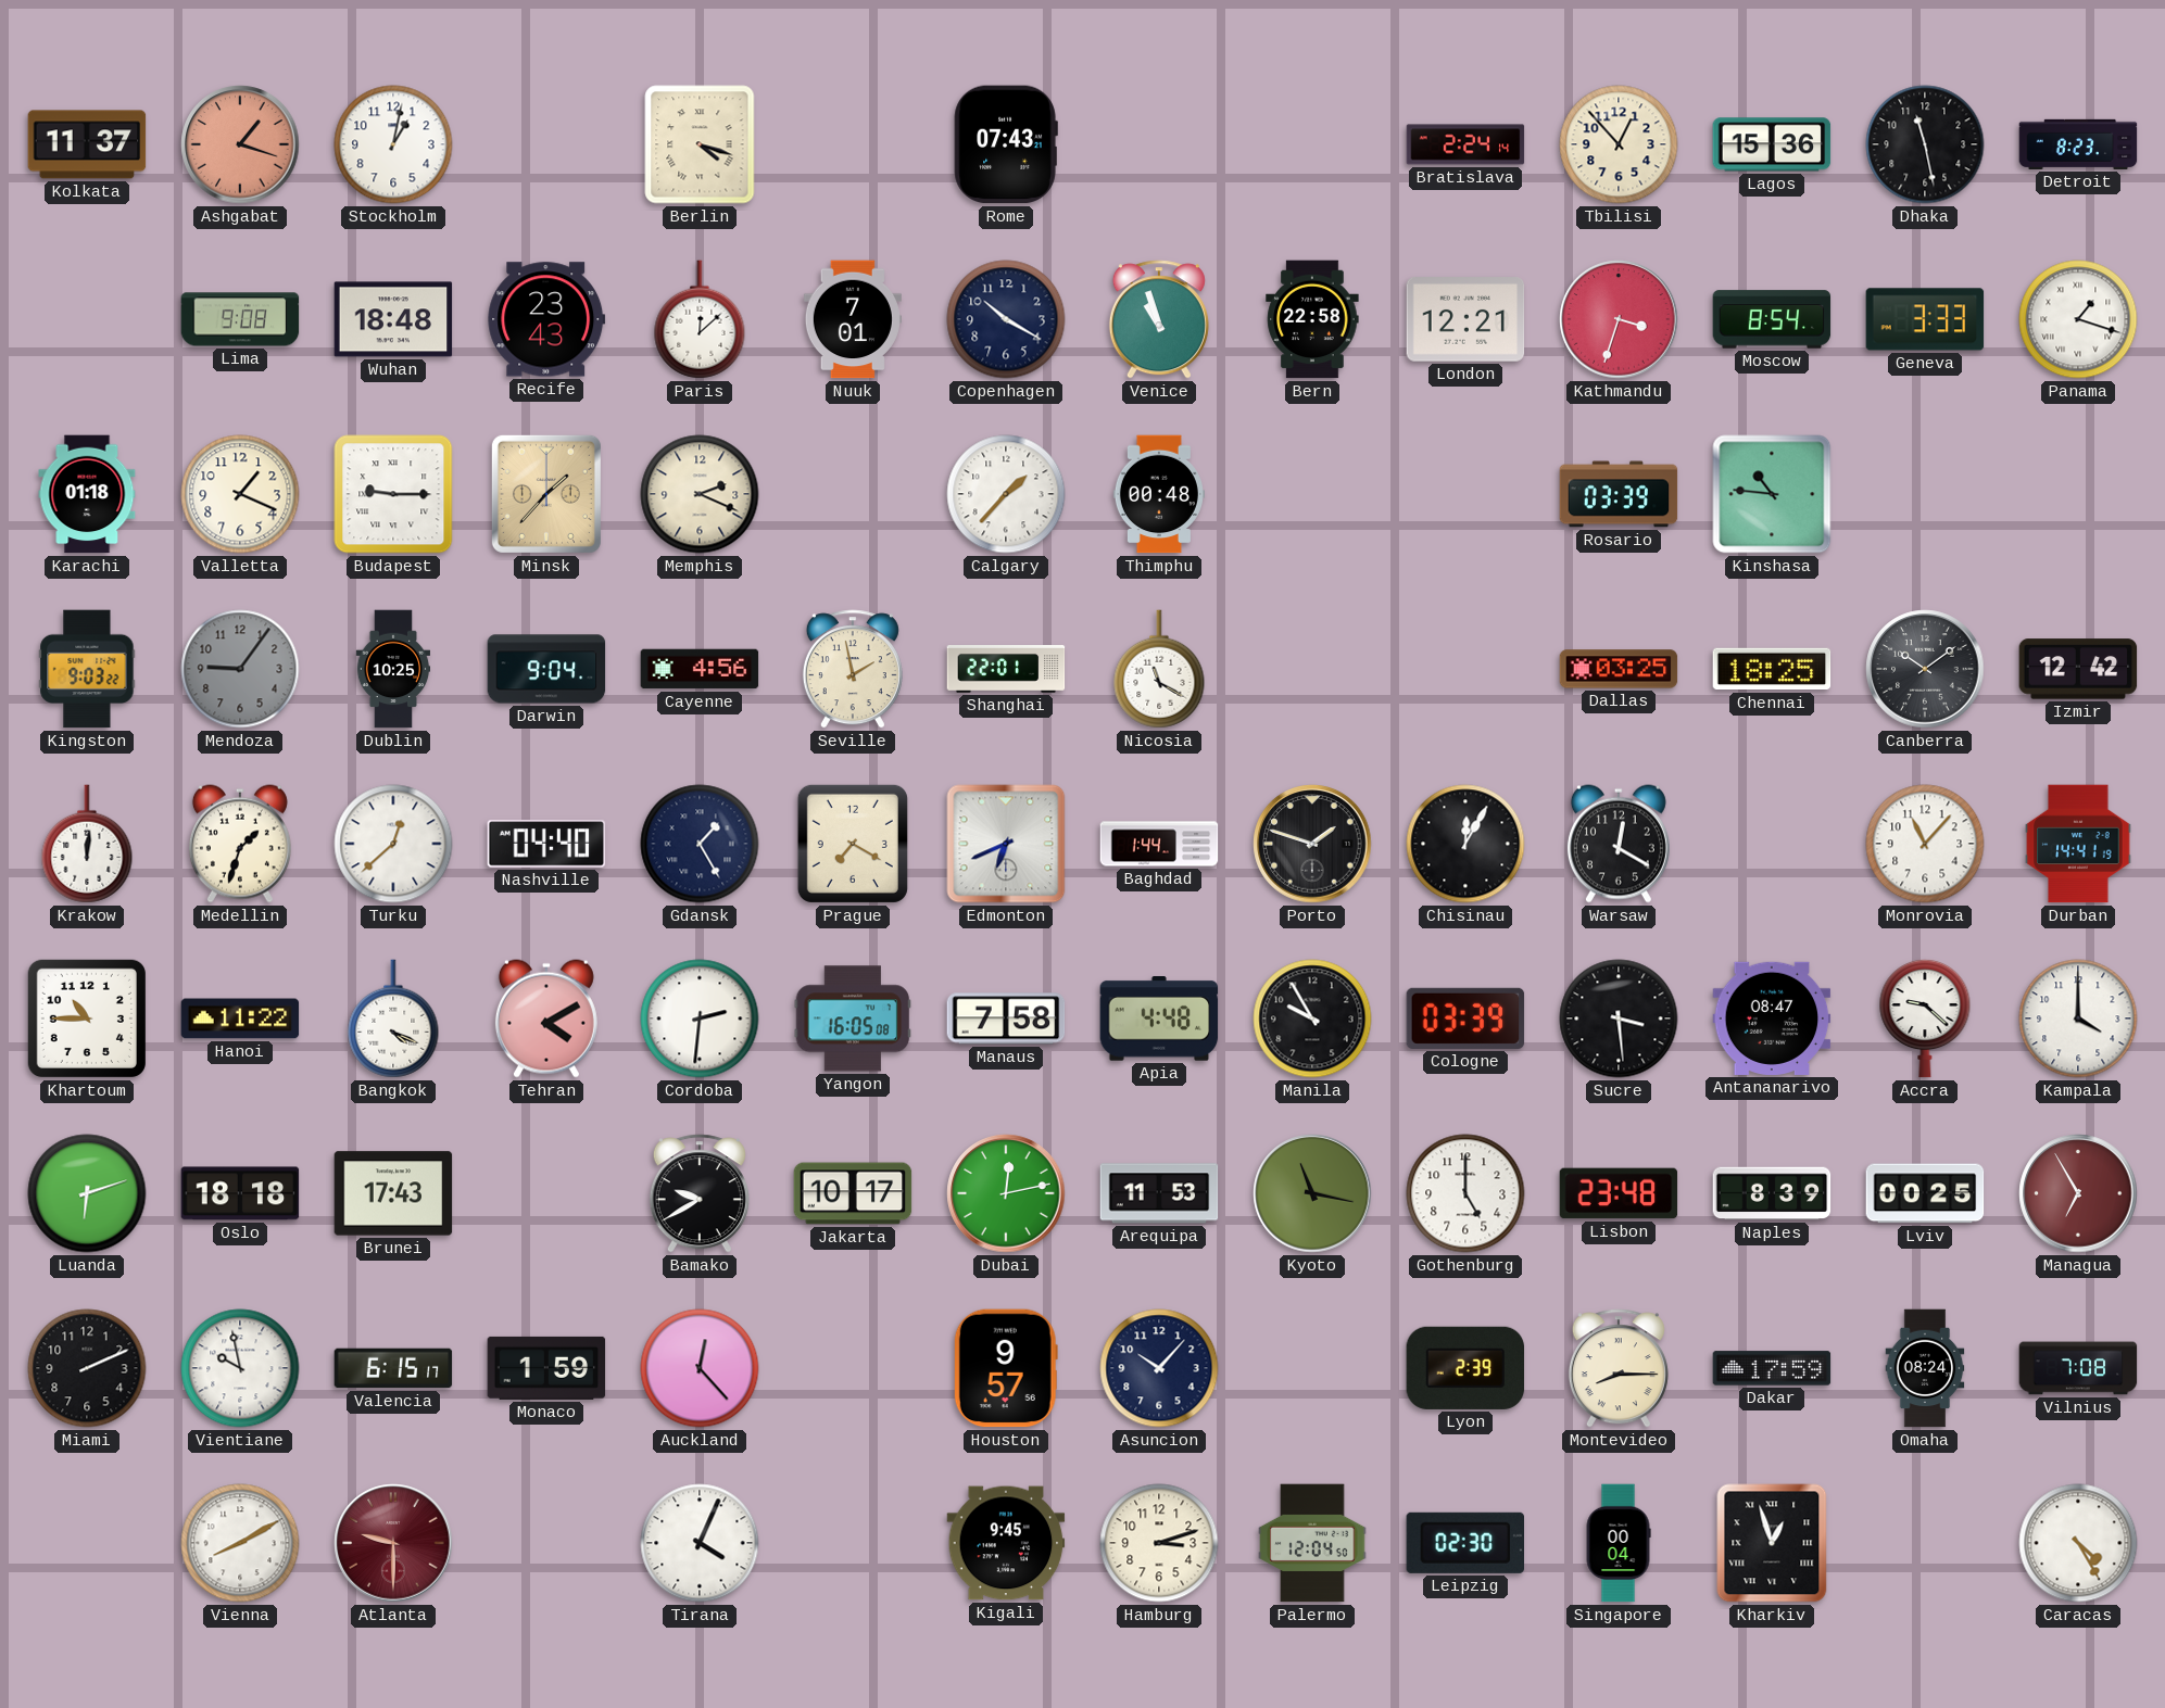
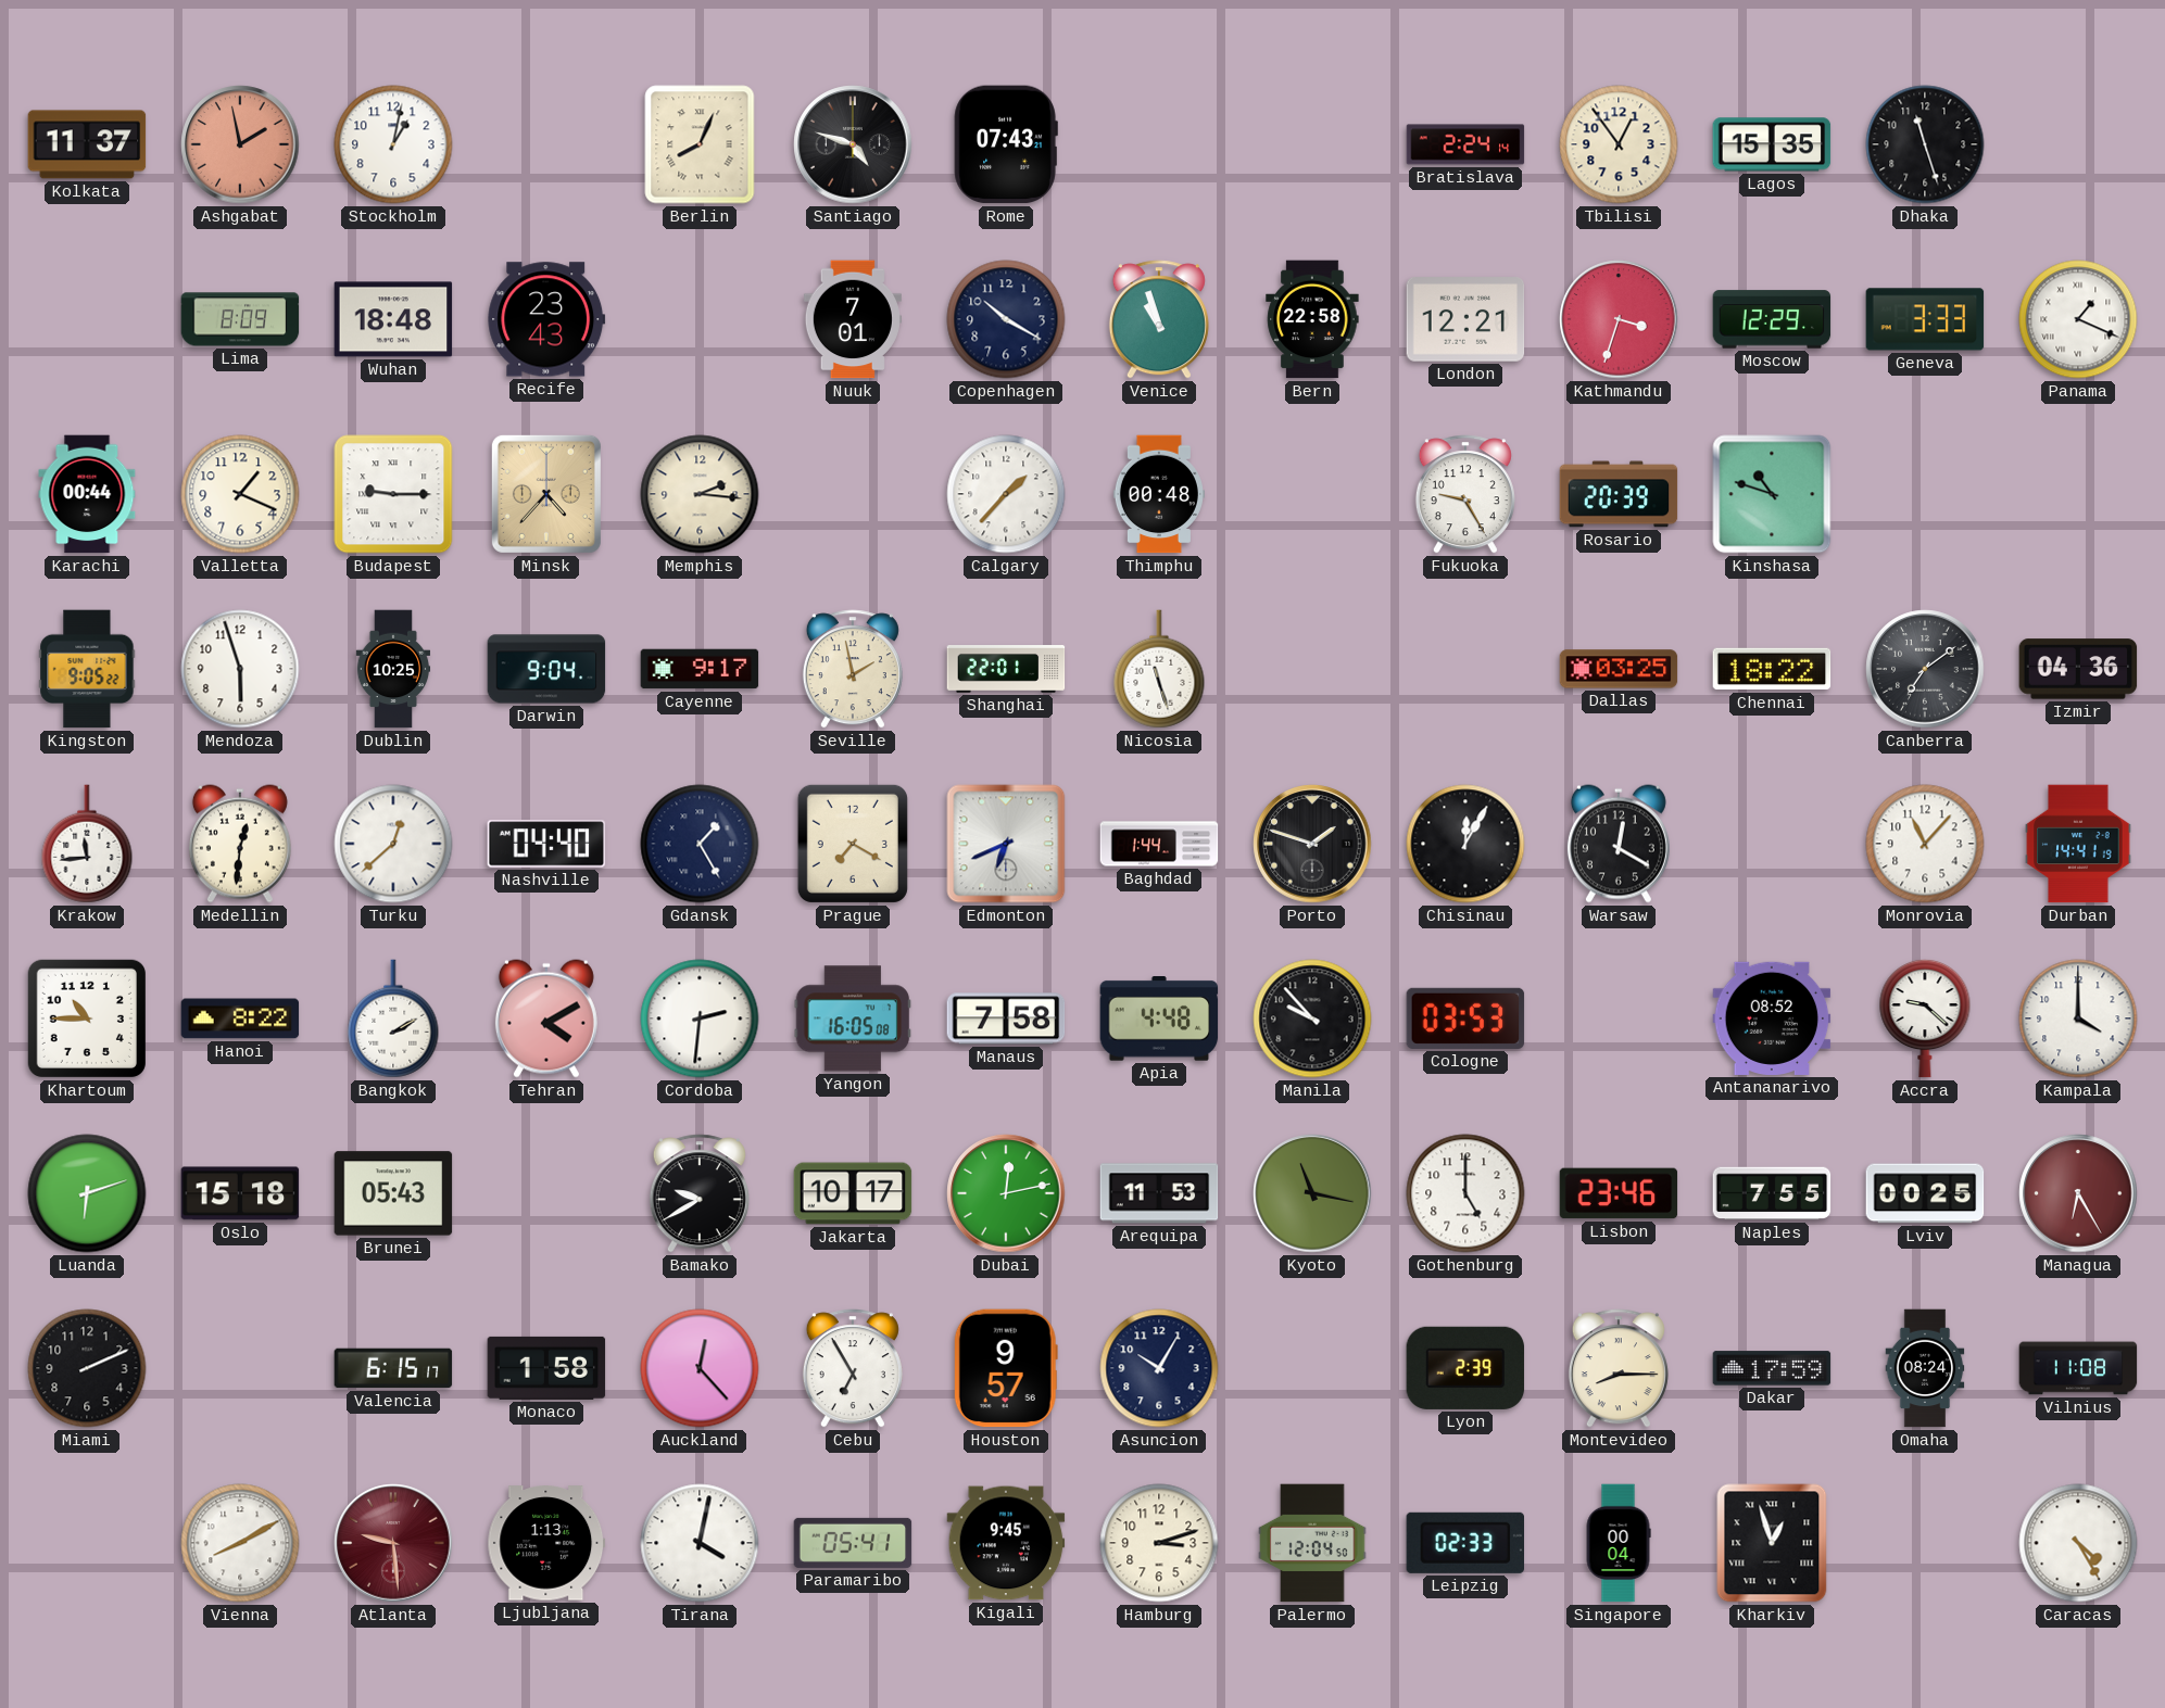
Ashgabat: 1:18 -> 1:58 (240, 144)
Berlin: 4:18 -> 8:04 (700, 144)
Santiago: none -> 4:48 (853, 144)
Tbilisi: 12:53 -> 12:54 (1619, 144)
Lagos: 15:36 -> 15:35 (1772, 144)
Dhaka: 11:28 -> 11:27 (1925, 144)
Detroit: 8:23 -> none (2078, 144)
Lima: 9:08 -> 8:09 (240, 319)
Paris: 12:08 -> none (700, 319)
Moscow: 8:54 -> 12:29 (1772, 319)
Panama: 1:18 -> 1:19 (2078, 319)
Karachi: 01:18 -> 00:44 (87, 494)
Minsk: 1:37 -> 4:37 (546, 494)
Memphis: 2:19 -> 2:16 (700, 494)
Fukuoka: none -> 9:25 (1465, 494)
Rosario: 03:39 -> 20:39 (1619, 494)
Kinshasa: 10:46 -> 10:48 (1772, 494)
Kingston: 9:03 -> 9:05 (87, 669)
Mendoza: 9:06 -> 5:57 (240, 669)
Mendoza dial: grey -> white (240, 669)
Cayenne: 4:56 -> 9:17 (700, 669)
Nicosia: 11:20 -> 11:27 (1159, 669)
Chennai: 18:25 -> 18:22 (1772, 669)
Canberra: 10:09 -> 7:09 (1925, 669)
Izmir: 12:42 -> 04:36 (2078, 669)
Krakow: 12:01 -> 11:44 (87, 844)
Medellin: 1:33 -> 12:31 (240, 844)
Hanoi: 11:22 -> 8:22 (240, 1019)
Bangkok: 4:19 -> 2:10 (393, 1019)
Manila: 9:55 -> 9:53 (1312, 1019)
Cologne: 03:39 -> 03:53 (1465, 1019)
Sucre: 3:29 -> none (1619, 1019)
Antananarivo: 08:47 -> 08:52 (1772, 1019)
Oslo: 18:18 -> 15:18 (240, 1193)
Brunei: 17:43 -> 05:43 (393, 1193)
Lisbon: 23:48 -> 23:46 (1619, 1193)
Naples: 8:39 -> 7:55 (1772, 1193)
Managua: 6:55 -> 6:25 (2078, 1193)
Vientiane: 9:58 -> none (240, 1368)
Monaco: 1:59 -> 1:58 (546, 1368)
Cebu: none -> 6:55 (853, 1368)
Asuncion: 10:07 -> 10:05 (1159, 1368)
Vilnius: 7:08 -> 11:08 (2078, 1368)
Atlanta: 9:30 -> 9:29 (393, 1543)
Ljubljana: none -> 1:13 (546, 1543)
Tirana: 4:04 -> 4:02 (700, 1543)
Paramaribo: none -> 05:41 (853, 1543)
Leipzig: 02:30 -> 02:33 (1465, 1543)
